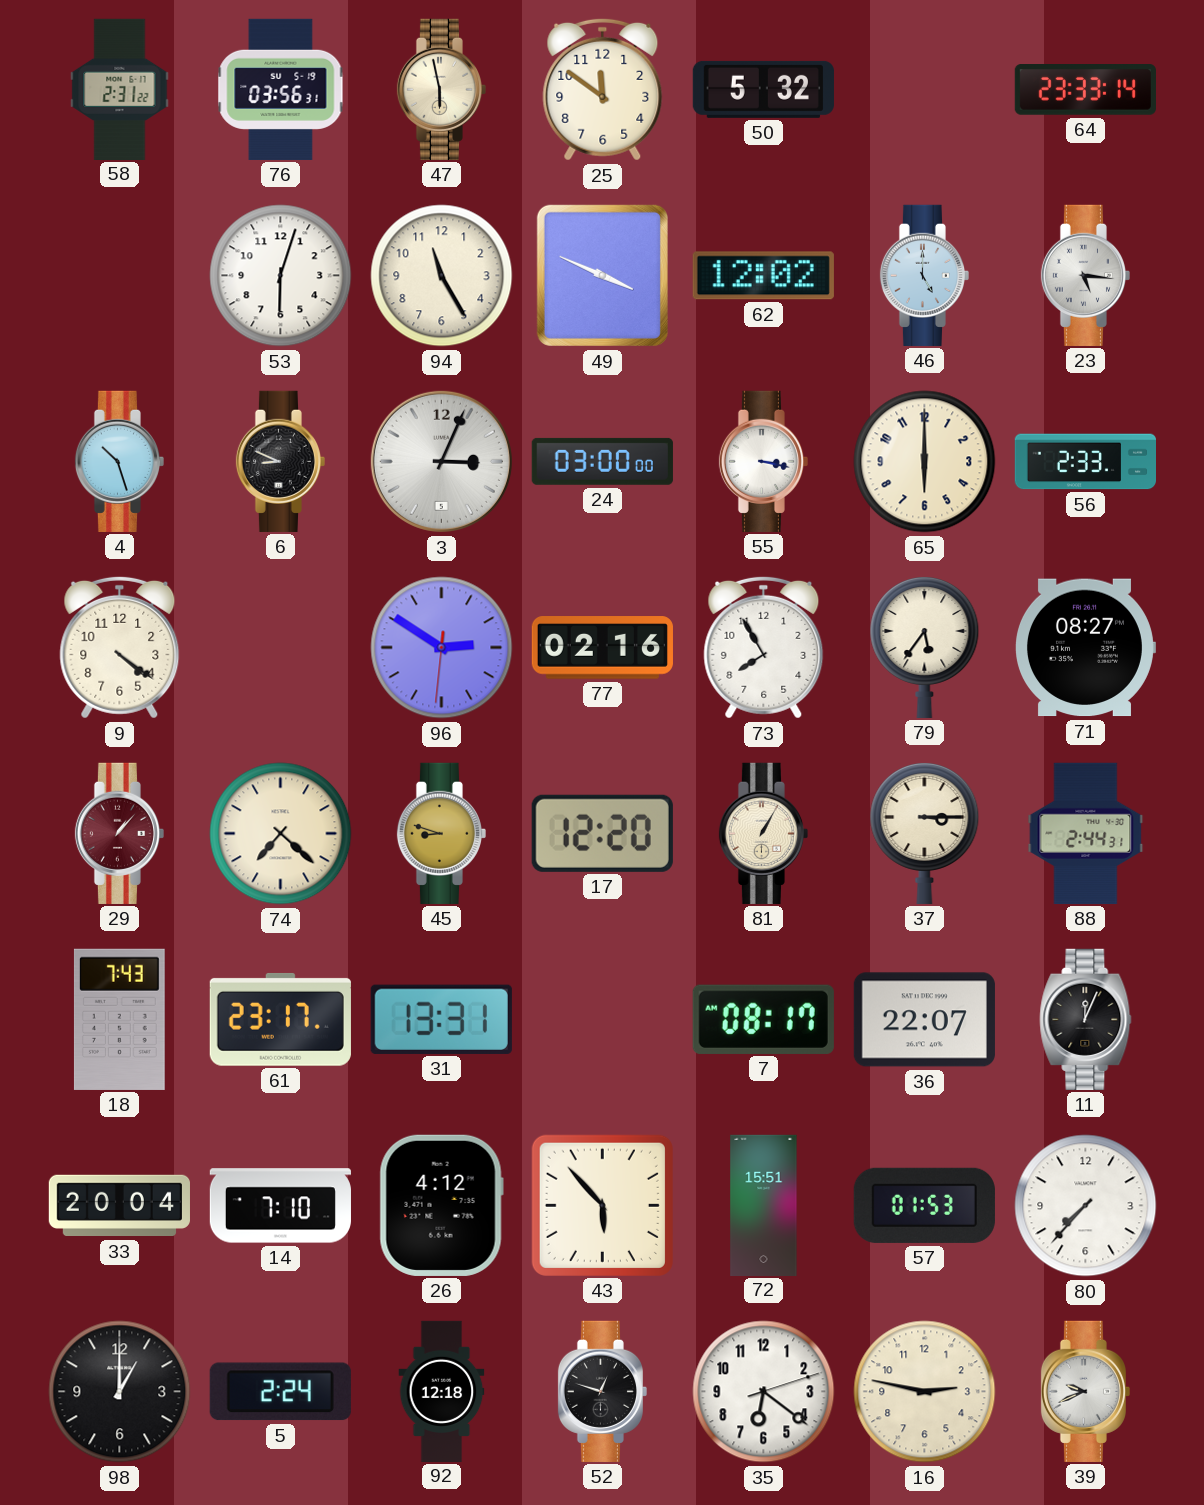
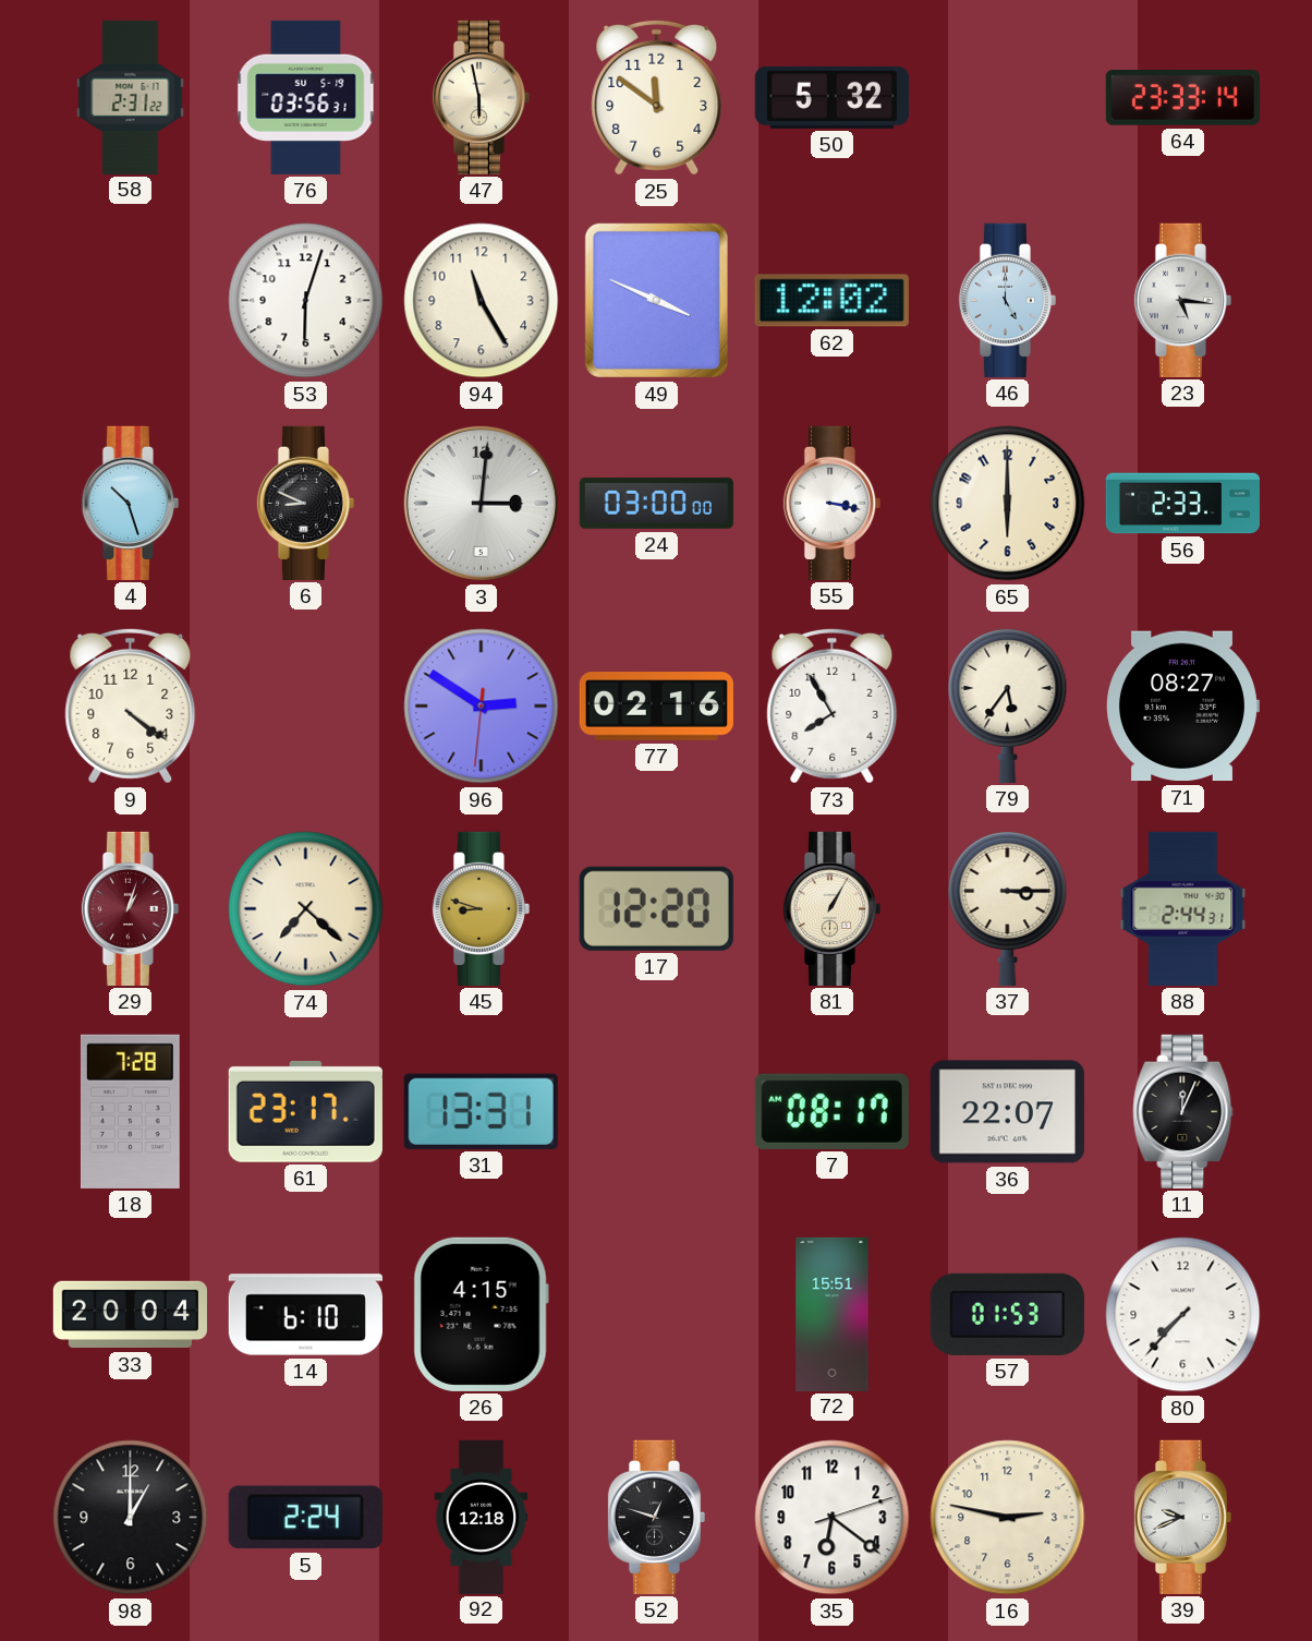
3: 3:04 -> 3:01 (481, 503)
29: 1:07 -> 1:03 (130, 908)
18: 7:43 -> 7:28 (130, 1111)
14: 7:10 -> 6:10 (305, 1315)
26: 4:12 -> 4:15 (481, 1314)
43: 5:53 -> none (602, 1205)
